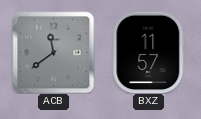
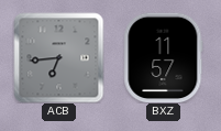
ACB: 11:39 -> 6:44 (58, 57)
